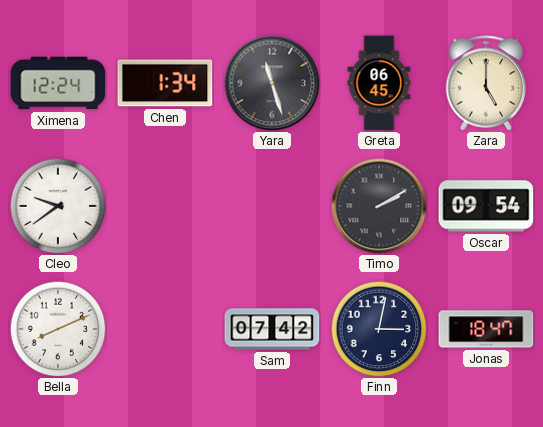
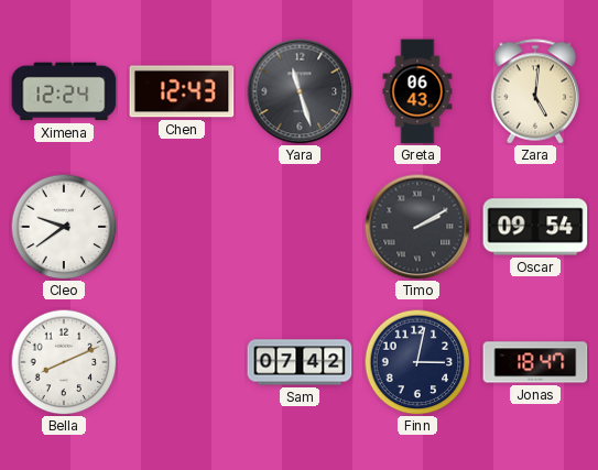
Chen: 1:34 -> 12:43 (182, 91)
Greta: 06:45 -> 06:43 (417, 91)
Zara: 5:00 -> 5:01 (535, 91)
